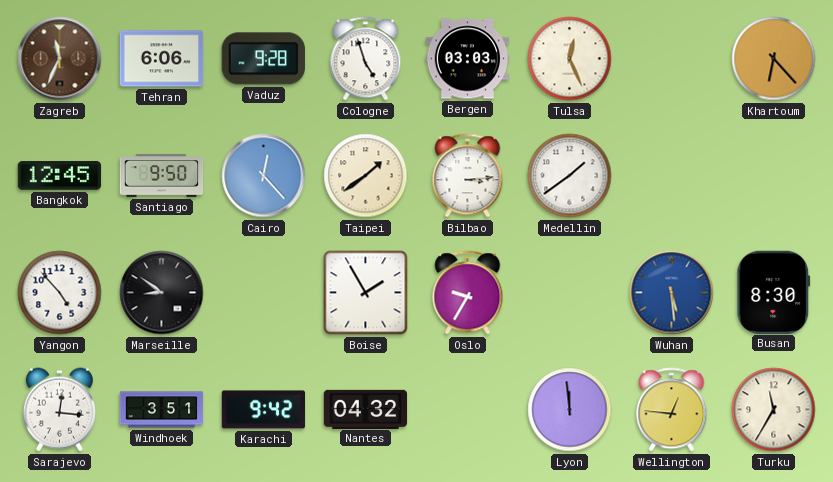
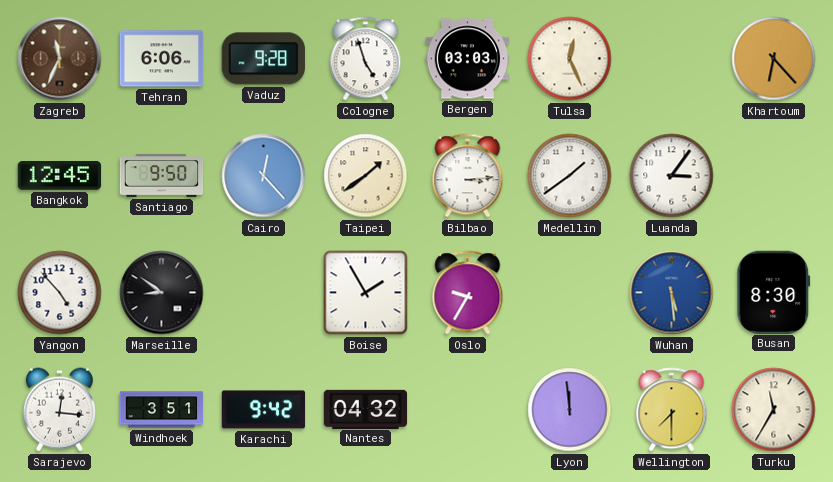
Luanda: none -> 3:06 (672, 176)
Wellington: 12:46 -> 7:30 (672, 410)
